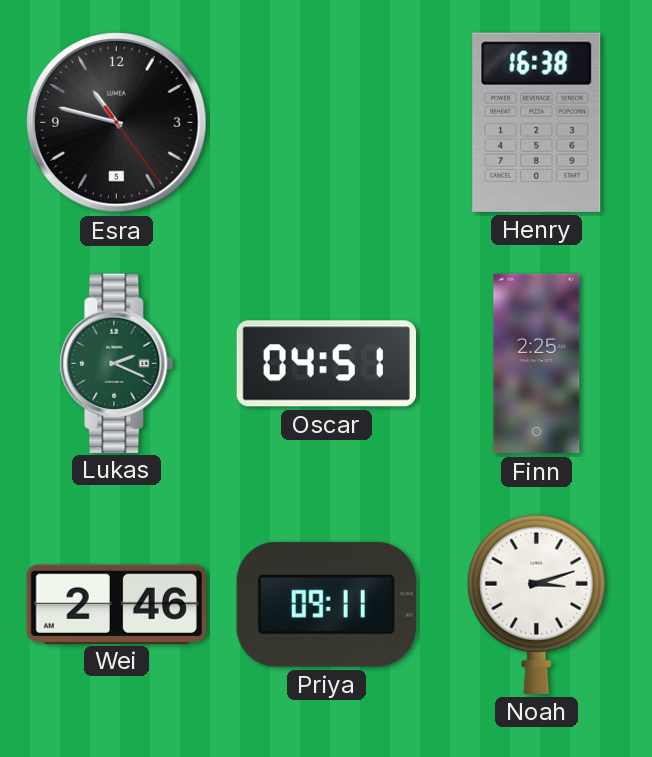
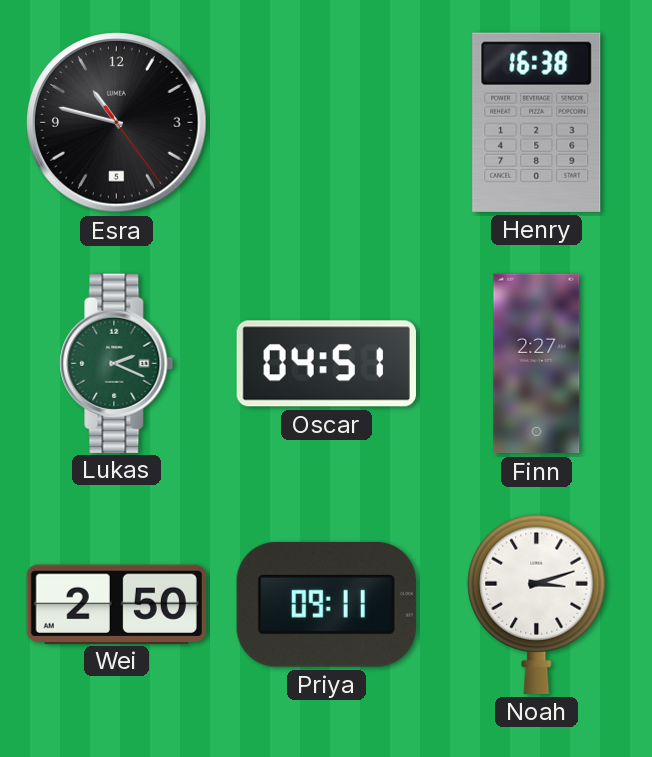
Finn: 2:25 -> 2:27 (537, 364)
Wei: 2:46 -> 2:50 (116, 604)
